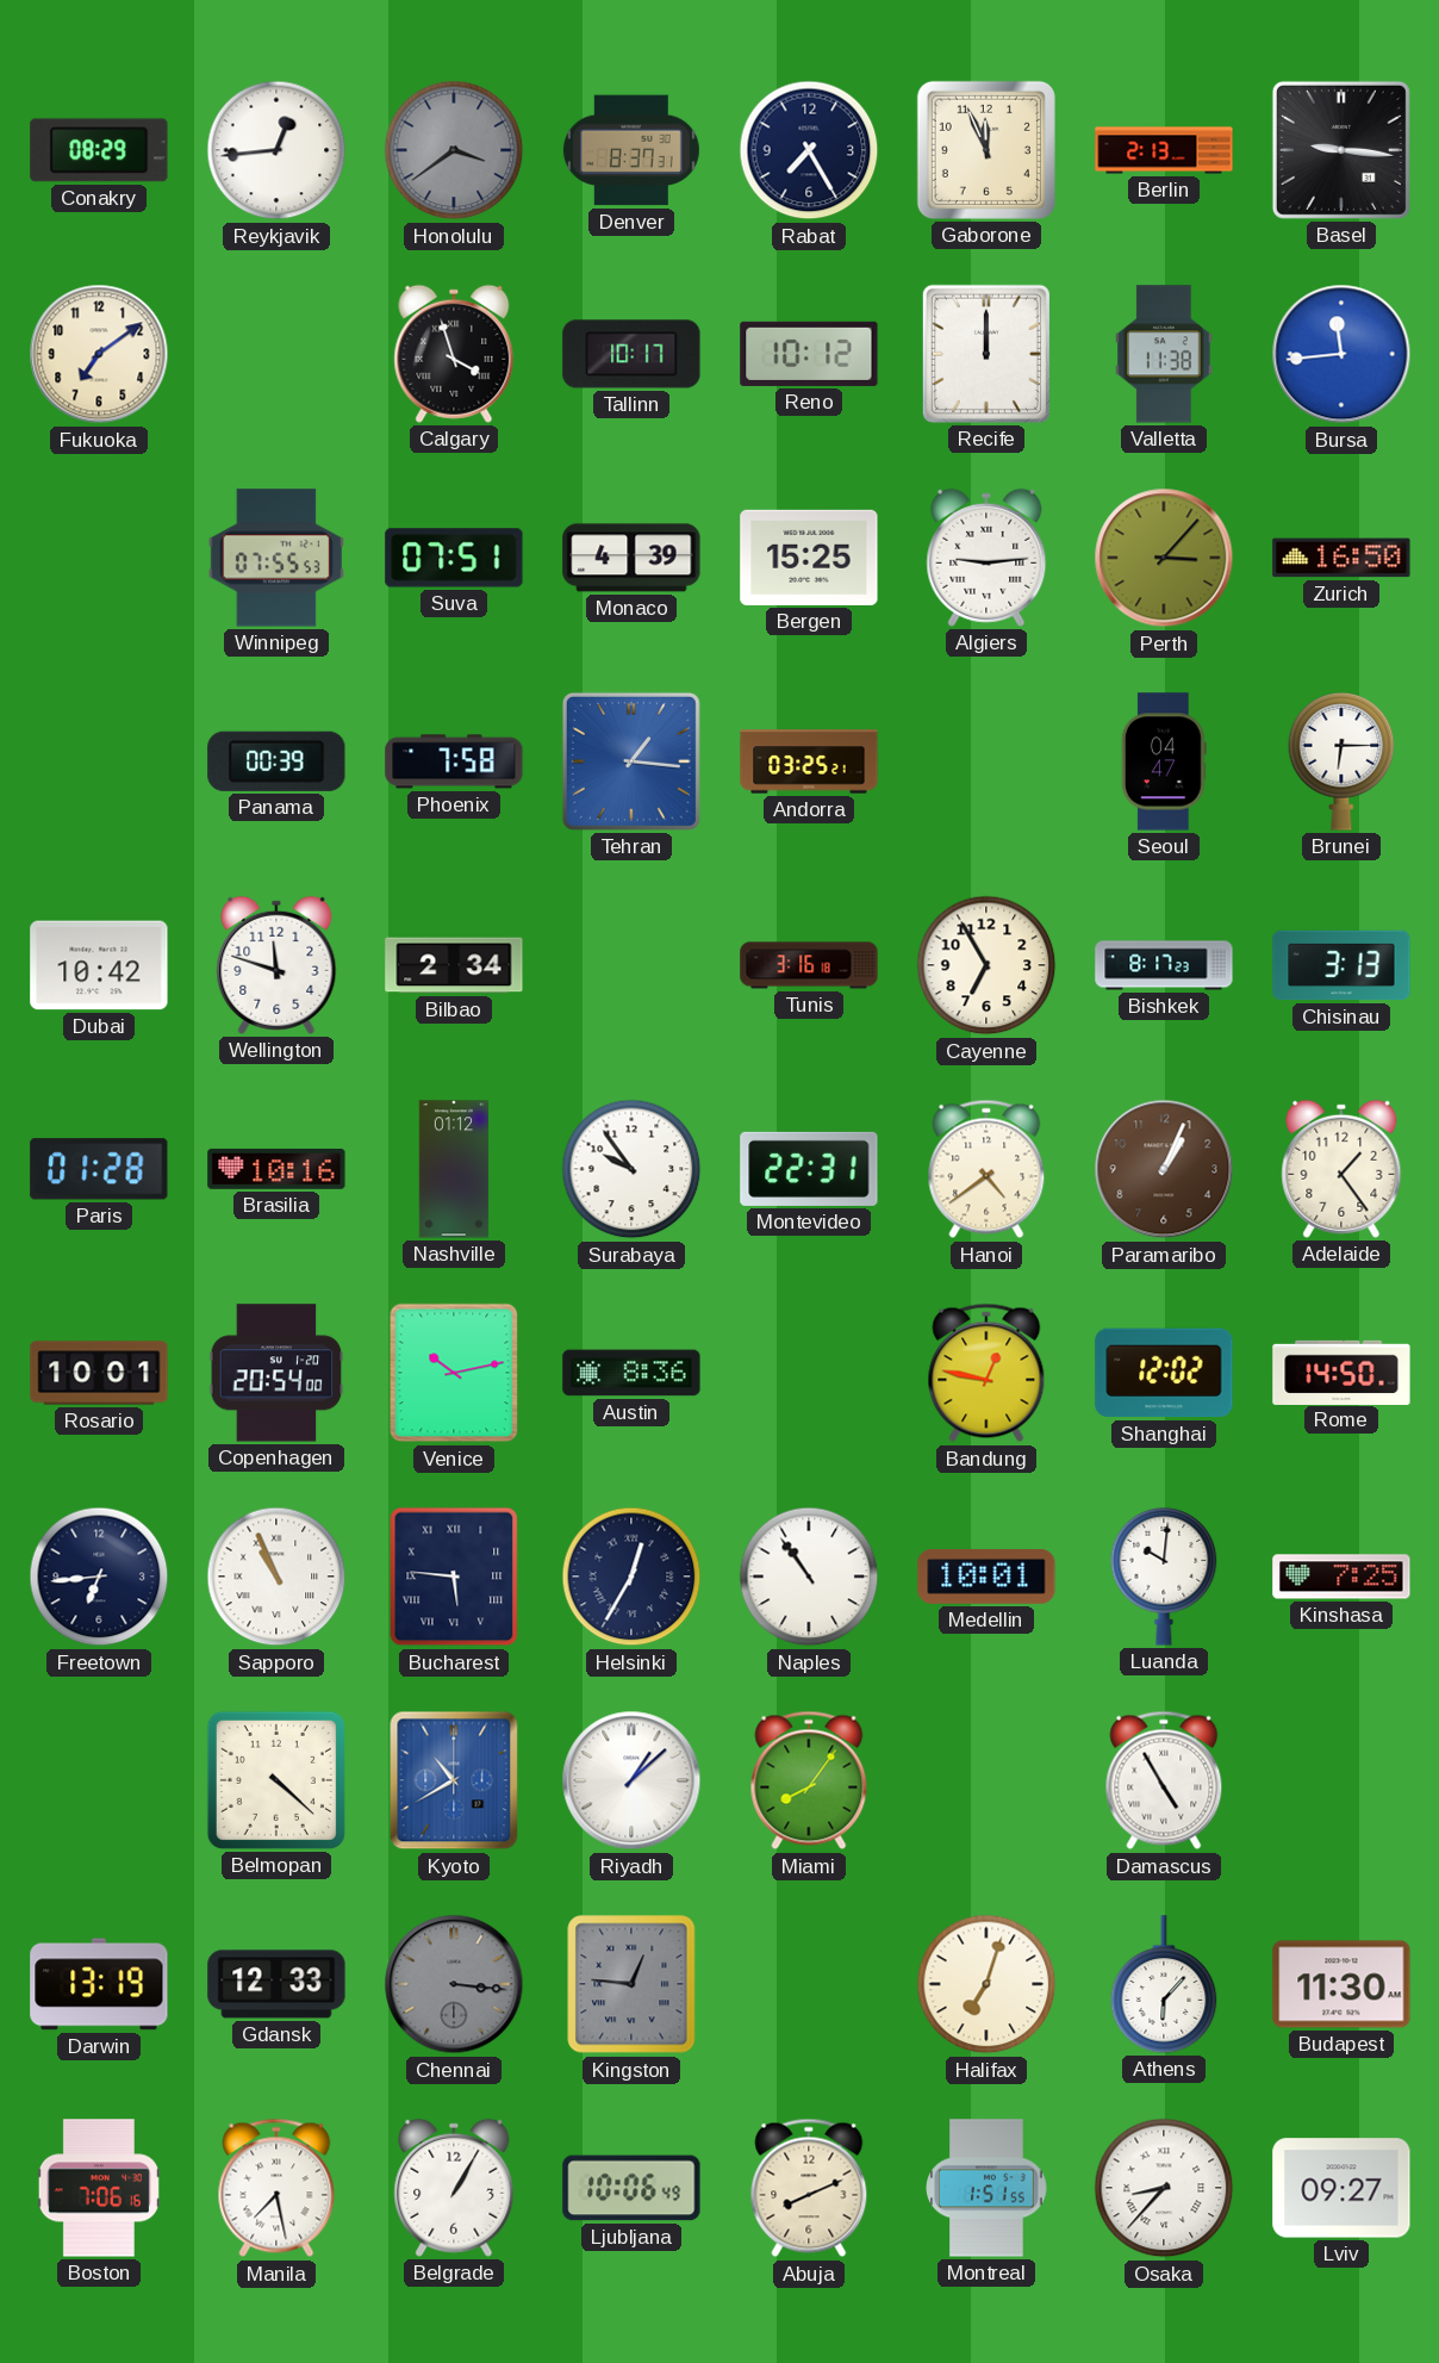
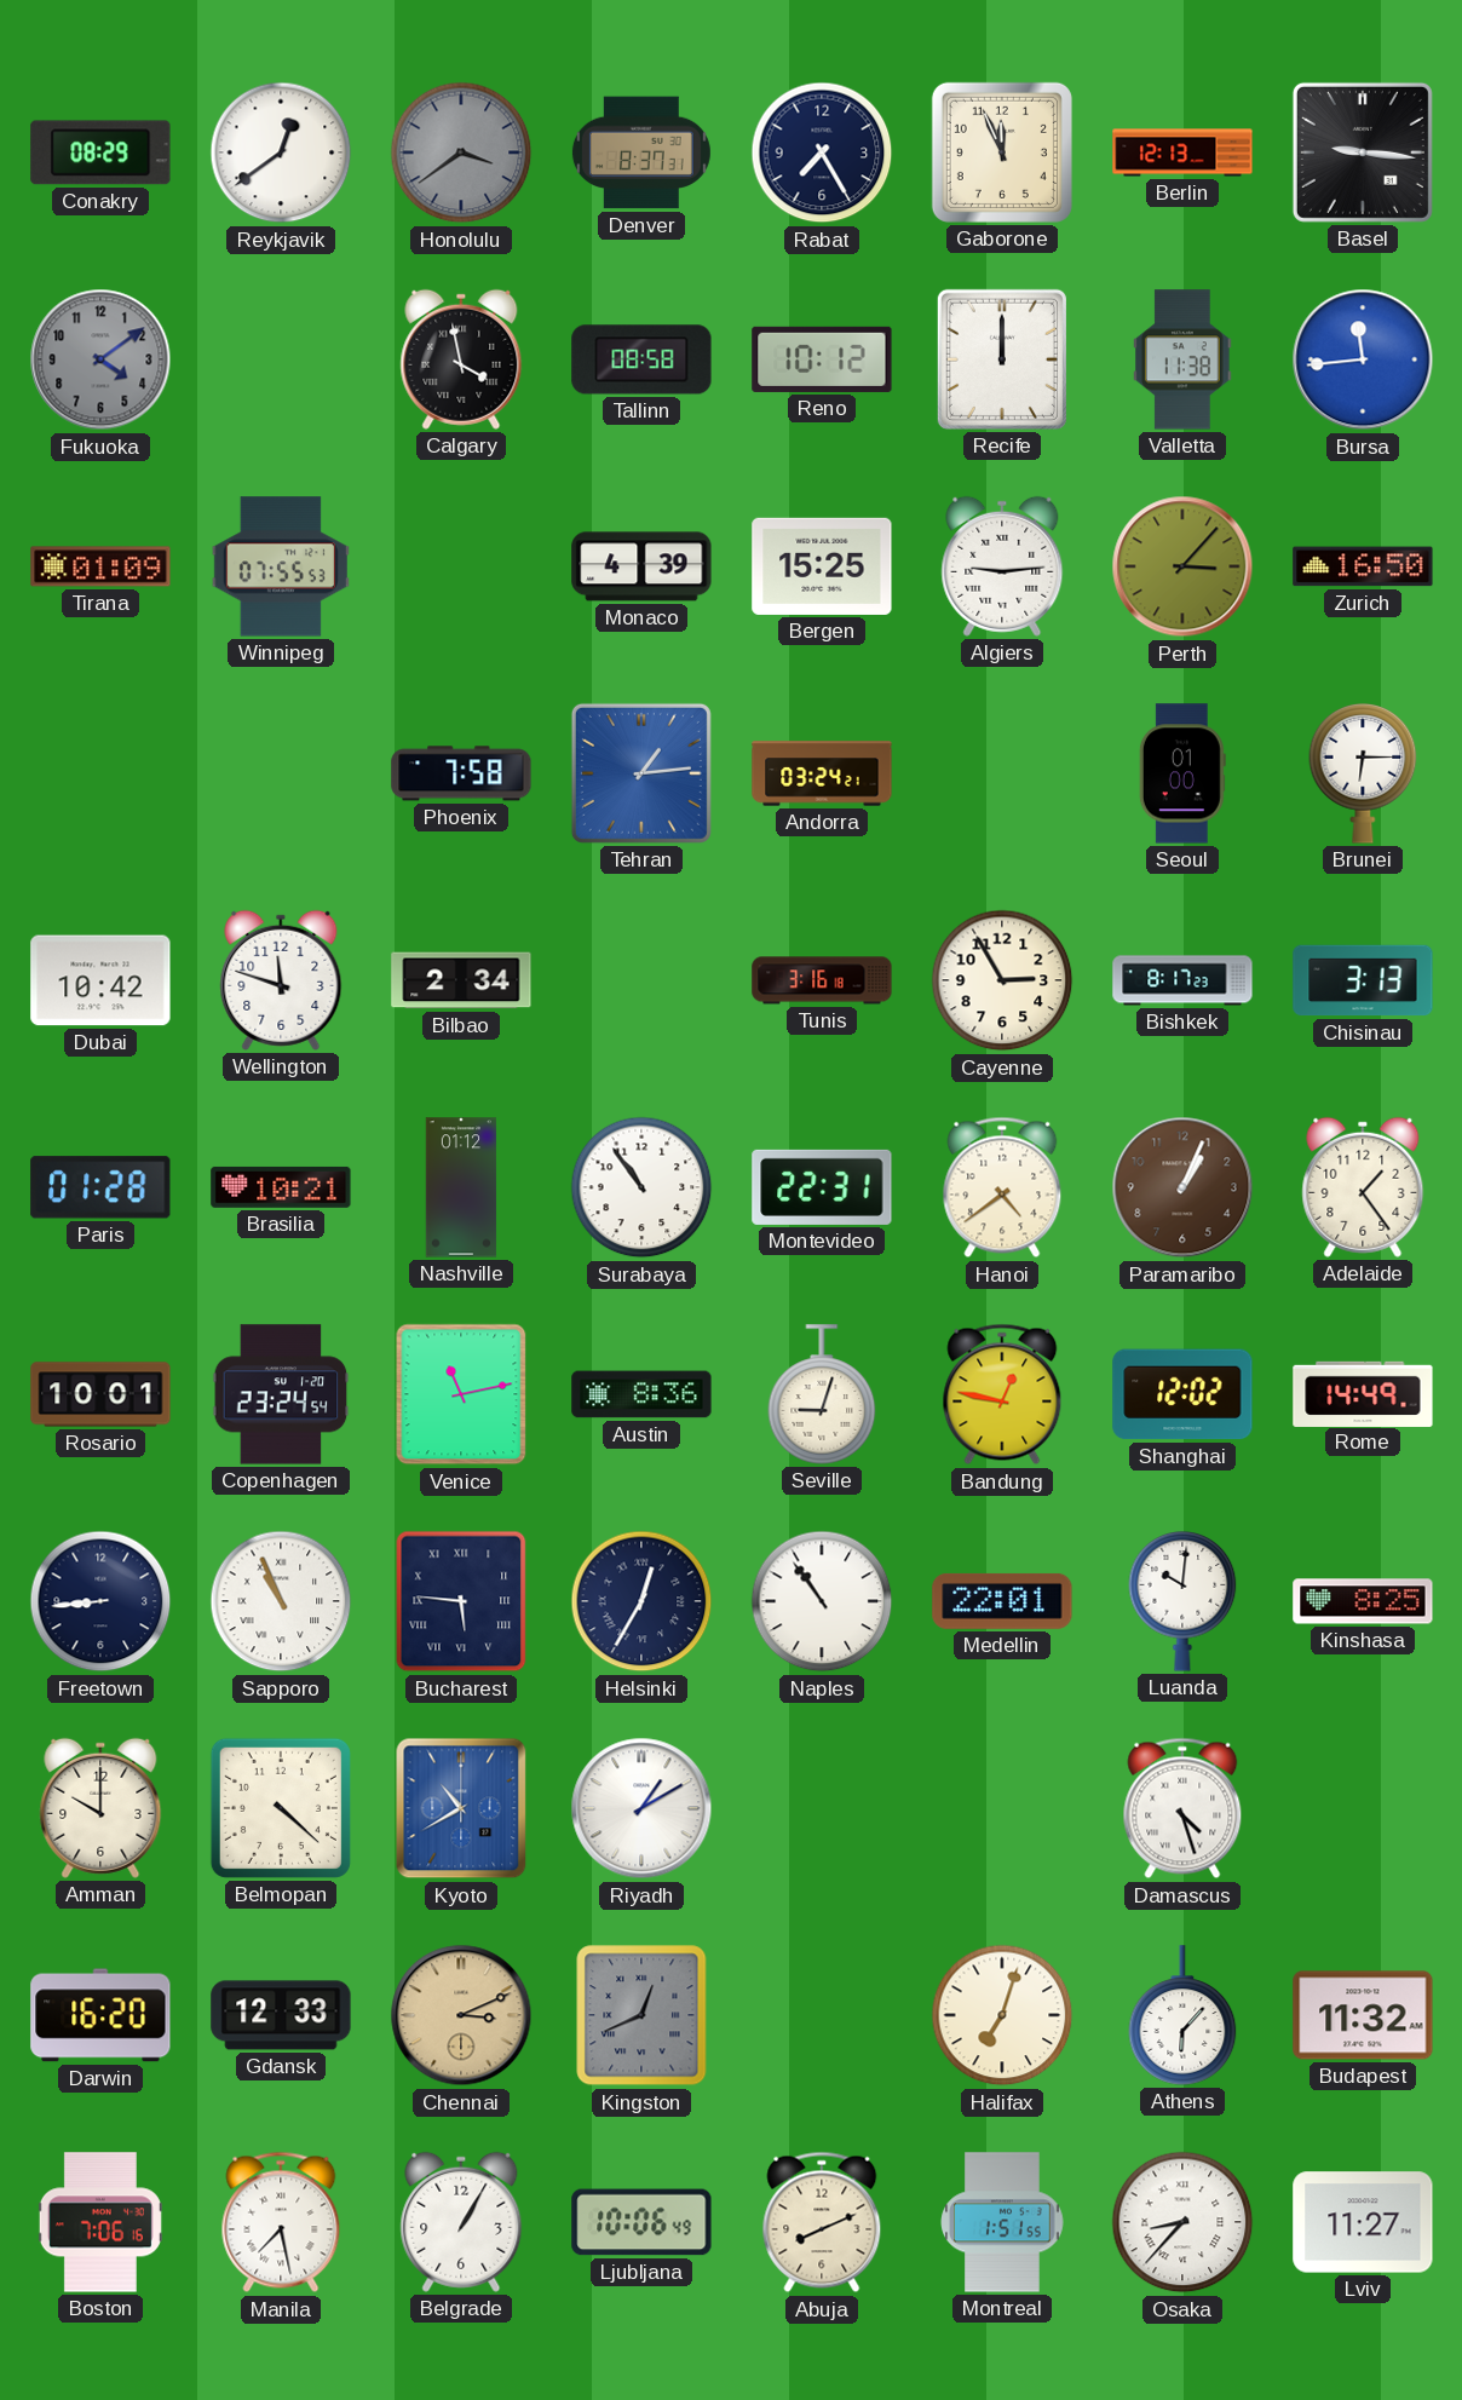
Reykjavik: 12:44 -> 12:39 (281, 152)
Berlin: 2:13 -> 12:13 (1182, 152)
Fukuoka: 7:09 -> 4:09 (100, 359)
Fukuoka dial: cream -> grey (100, 359)
Calgary: 3:57 -> 3:58 (461, 359)
Tallinn: 10:17 -> 08:58 (641, 359)
Tirana: none -> 01:09 (100, 566)
Suva: 07:51 -> none (454, 558)
Panama: 00:39 -> none (276, 761)
Tehran: 1:16 -> 1:14 (641, 773)
Andorra: 03:25 -> 03:24 (822, 773)
Seoul: 04:47 -> 01:00 (1182, 773)
Cayenne: 6:55 -> 2:55 (1002, 980)
Brasilia: 10:16 -> 10:21 (281, 1187)
Surabaya: 9:54 -> 10:54 (641, 1187)
Copenhagen: 20:54 -> 23:24 (281, 1394)
Venice: 10:13 -> 11:13 (461, 1394)
Seville: none -> 9:03 (822, 1394)
Rome: 14:50 -> 14:49 (1363, 1393)
Freetown: 6:44 -> 8:44 (100, 1601)
Medellin: 10:01 -> 22:01 (1002, 1601)
Kinshasa: 7:25 -> 8:25 (1363, 1601)
Amman: none -> 10:00 (100, 1808)
Riyadh: 1:08 -> 1:10 (641, 1808)
Miami: 8:06 -> none (809, 1780)
Damascus: 4:55 -> 4:27 (1182, 1808)
Darwin: 13:19 -> 16:20 (100, 2015)
Chennai: 3:16 -> 3:11 (461, 2015)
Chennai dial: grey -> champagne (461, 2015)
Kingston: 12:46 -> 12:41 (641, 2015)
Budapest: 11:30 -> 11:32 (1363, 2015)
Lviv: 09:27 -> 11:27 (1363, 2222)
